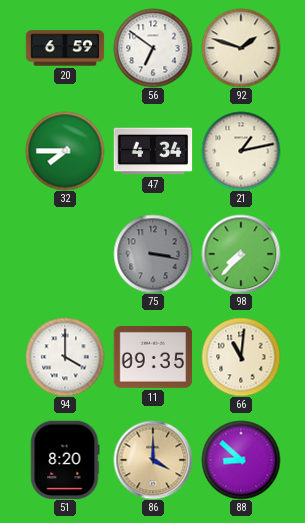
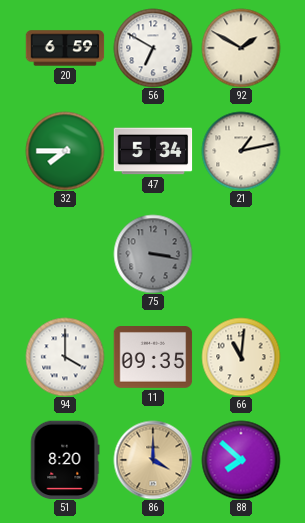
56: 6:51 -> 6:50 (153, 48)
92: 1:48 -> 1:50 (241, 48)
47: 4:34 -> 5:34 (153, 151)
98: 7:37 -> none (241, 254)
88: 8:52 -> 7:52 (241, 460)
